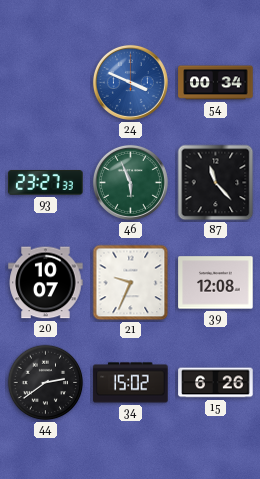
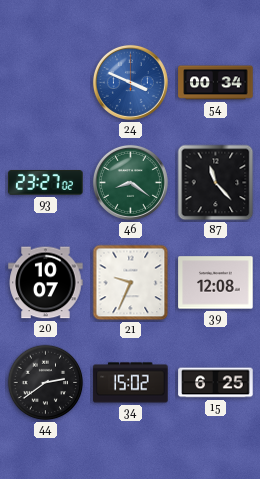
93: 23:27:33 -> 23:27:02 (46, 183)
46: 5:56 -> 8:21 (130, 182)
15: 6:26 -> 6:25 (216, 383)
